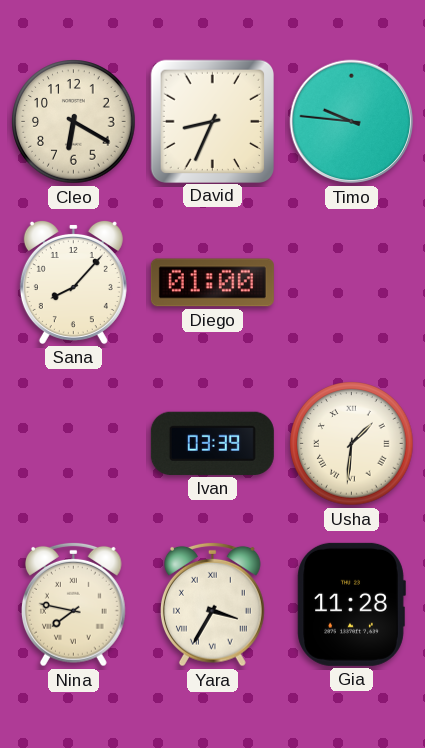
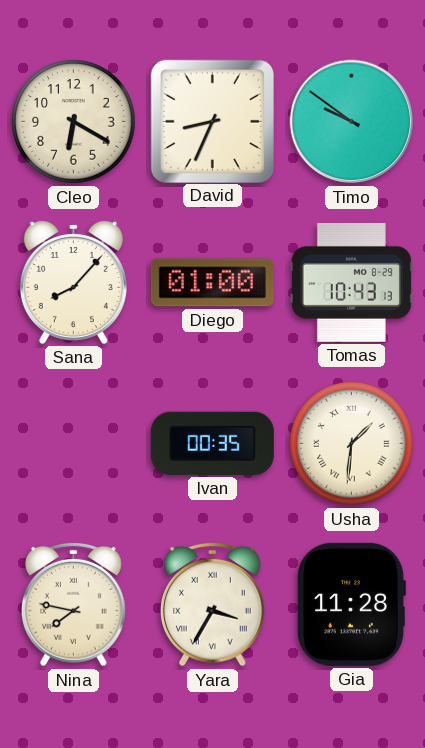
Timo: 9:46 -> 9:51 (352, 122)
Tomas: none -> 10:43 (351, 282)
Ivan: 03:39 -> 00:35 (212, 443)
